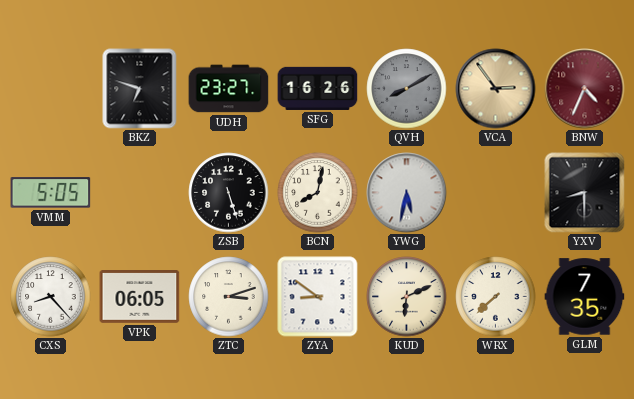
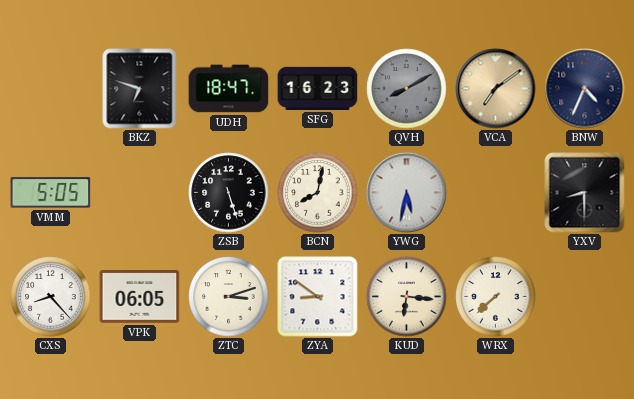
UDH: 23:27 -> 18:47 (229, 89)
SFG: 16:26 -> 16:23 (318, 88)
VCA: 2:54 -> 7:09 (496, 89)
BNW dial: burgundy -> navy (585, 89)
KUD: 6:11 -> 6:16 (407, 297)
GLM: 7:35 -> none (585, 297)
